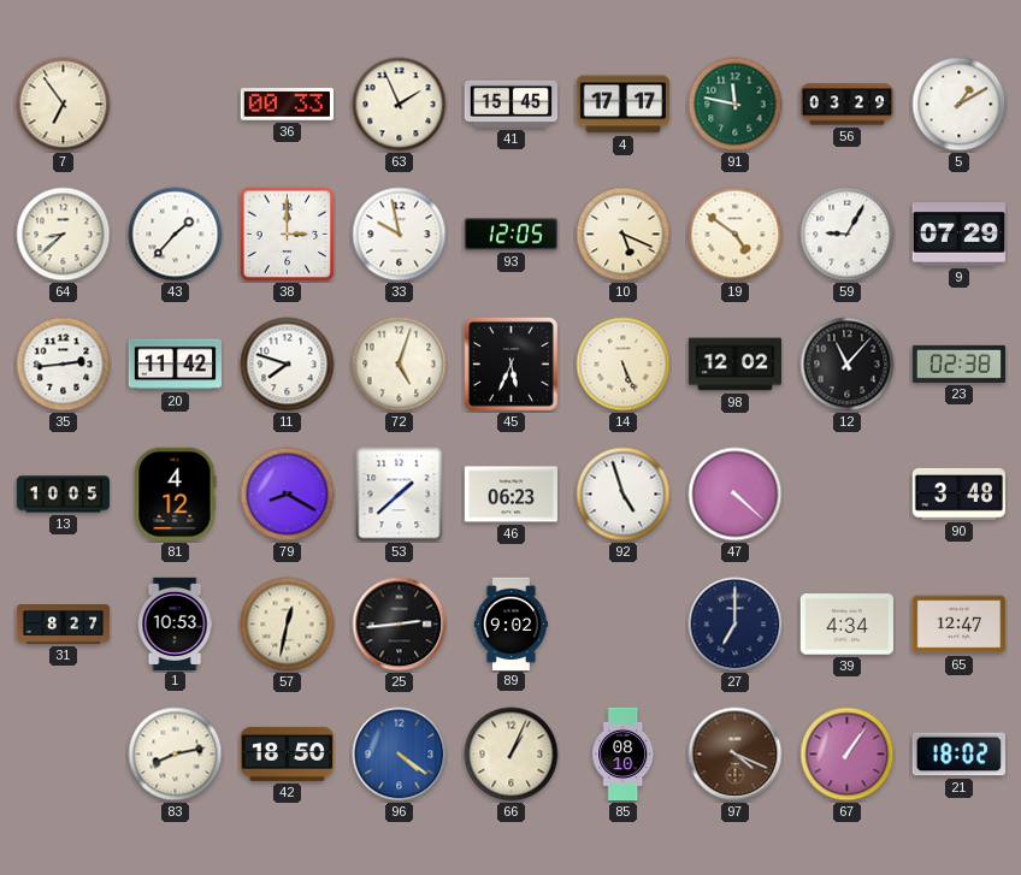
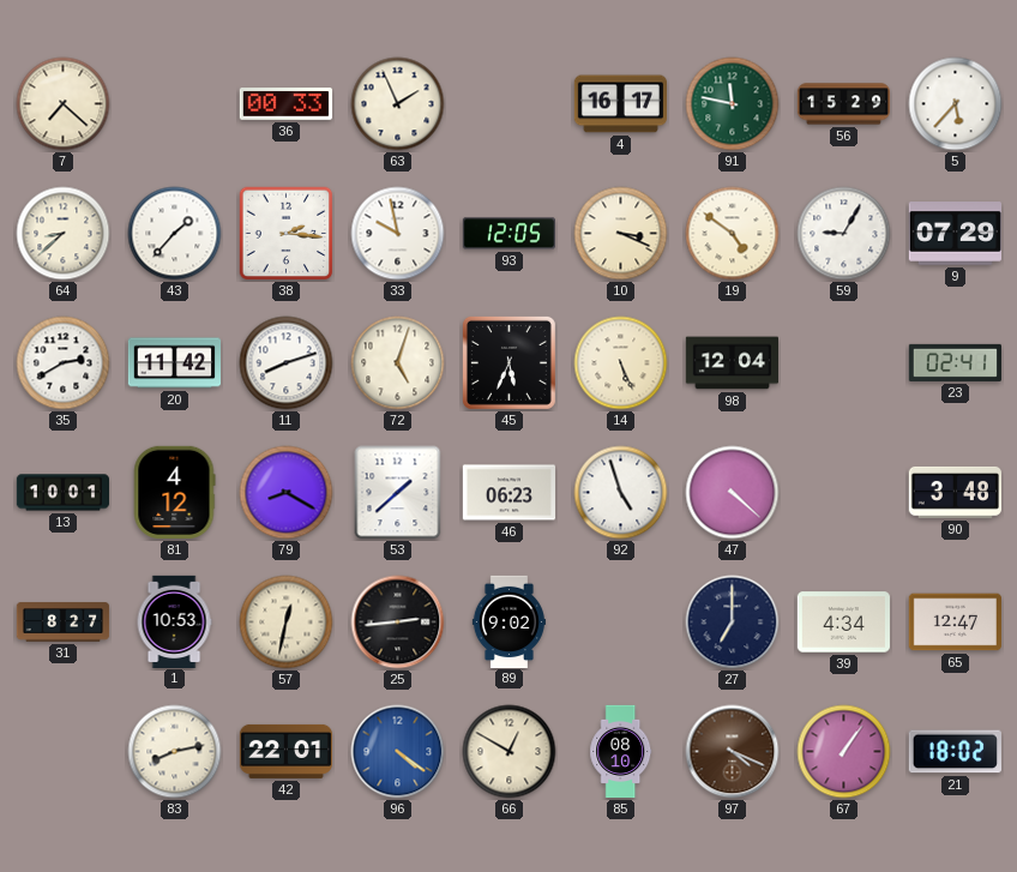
7: 6:54 -> 7:22 (64, 104)
41: 15:45 -> none (511, 104)
4: 17:17 -> 16:17 (620, 104)
56: 03:29 -> 15:29 (844, 104)
5: 1:10 -> 5:37 (956, 104)
38: 3:00 -> 2:16 (287, 234)
10: 5:19 -> 3:19 (621, 234)
35: 2:44 -> 2:40 (64, 363)
11: 7:48 -> 8:12 (287, 363)
98: 12:02 -> 12:04 (732, 363)
12: 11:07 -> none (848, 365)
23: 02:38 -> 02:41 (955, 362)
13: 10:05 -> 10:01 (64, 493)
42: 18:50 -> 22:01 (285, 751)
66: 1:04 -> 12:50 (510, 752)
